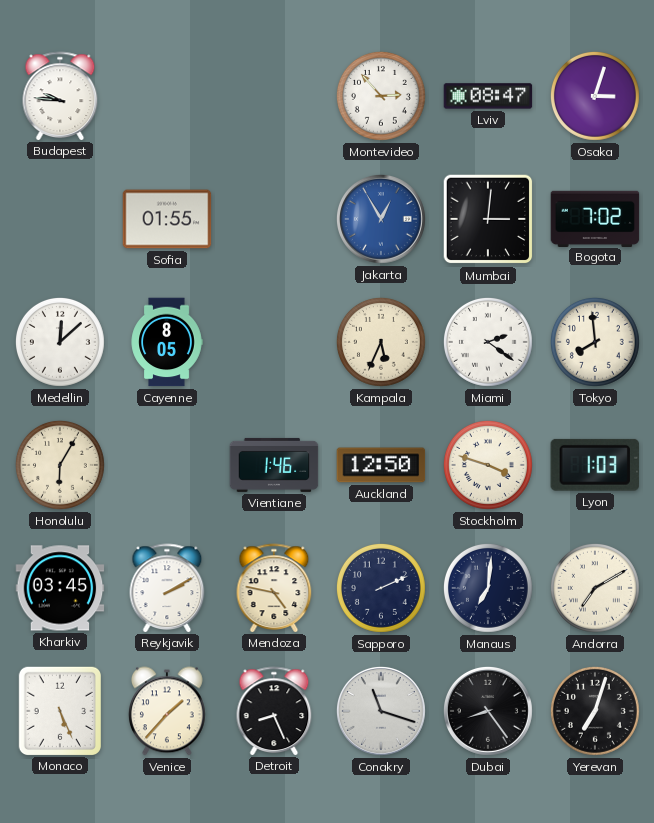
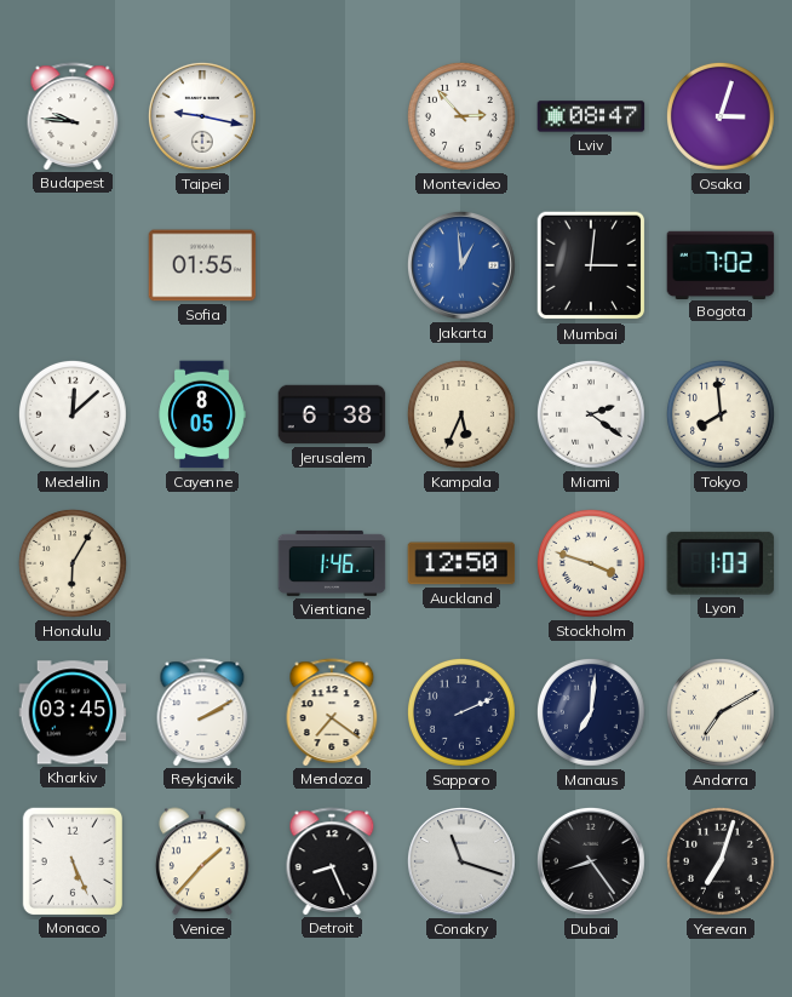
Taipei: none -> 9:17 (202, 116)
Jakarta: 12:55 -> 12:59 (461, 265)
Jerusalem: none -> 6:38 (332, 414)
Mendoza: 4:47 -> 7:21 (332, 712)
